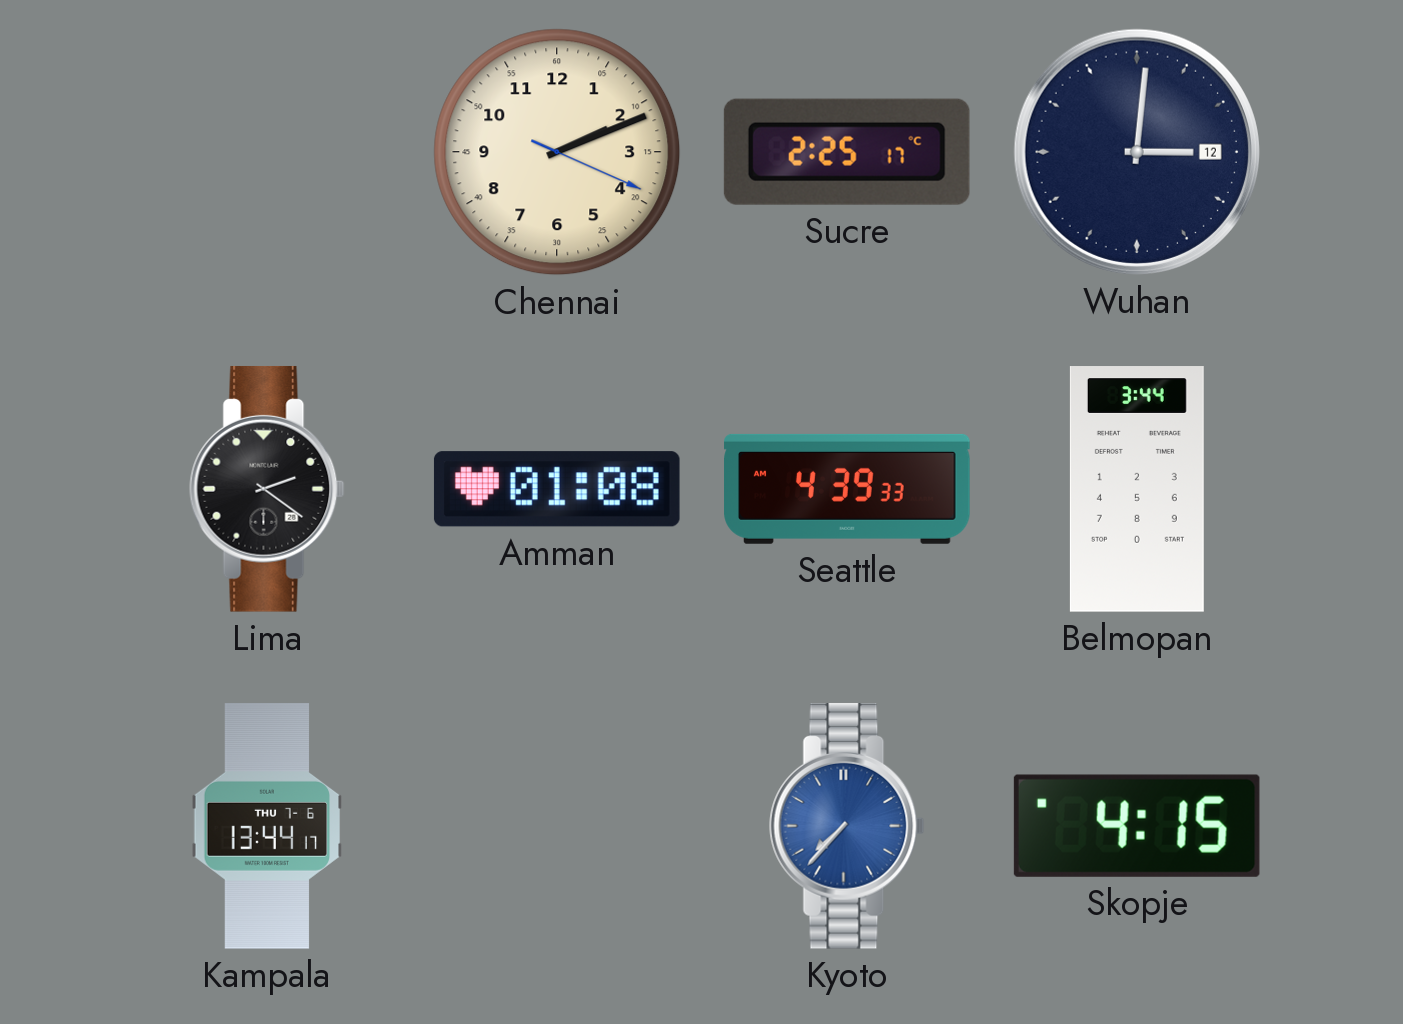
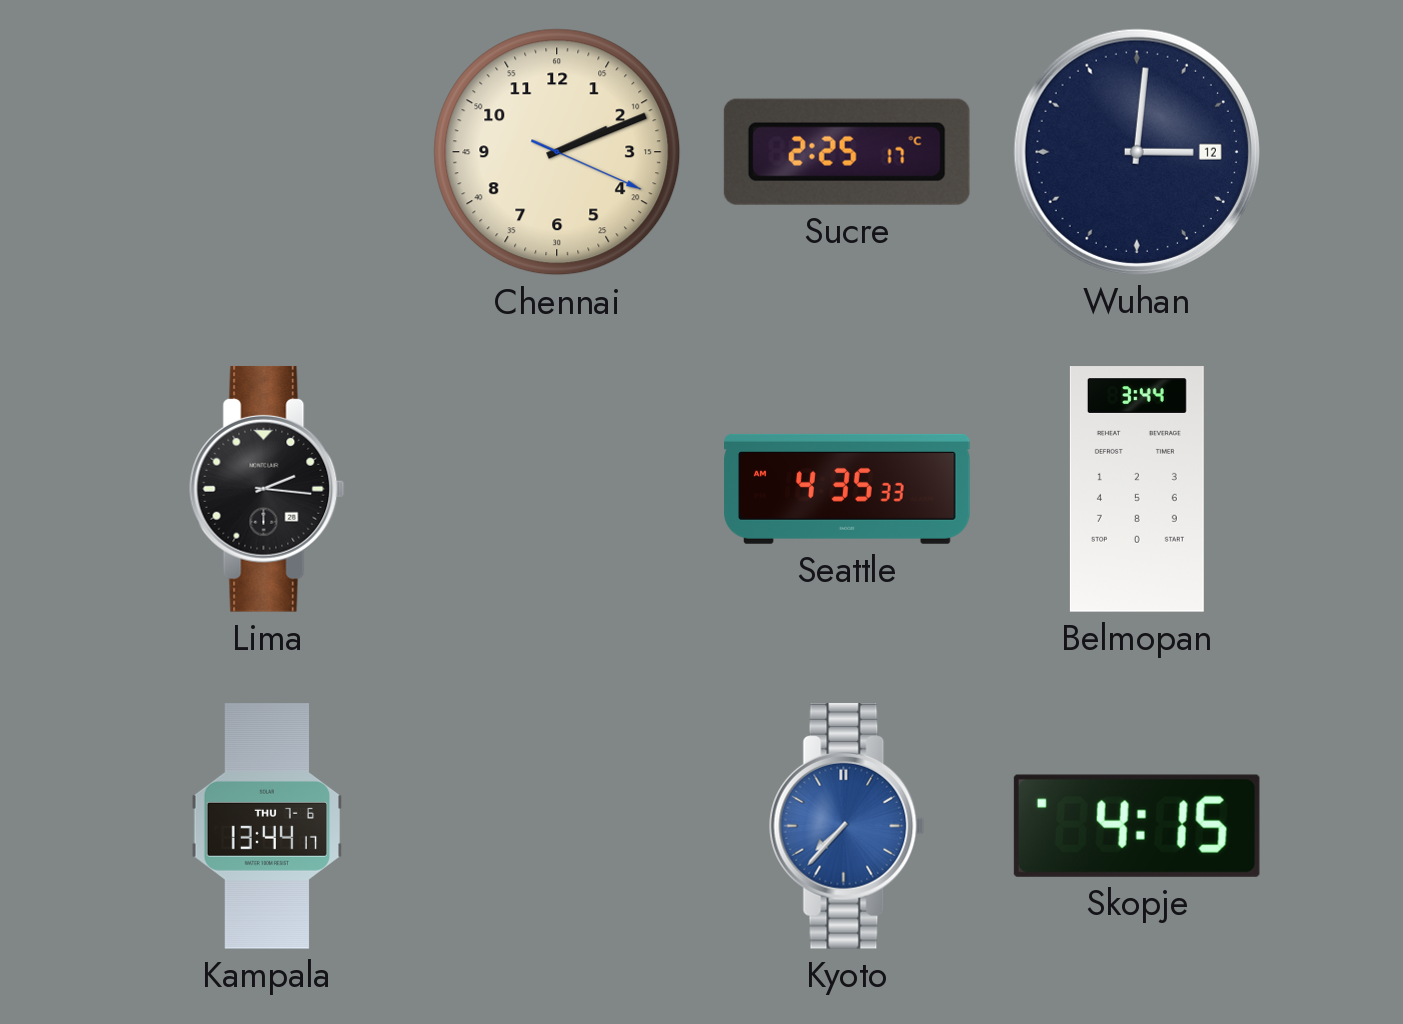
Lima: 2:21 -> 2:16 (267, 489)
Amman: 01:08 -> none (557, 489)
Seattle: 4:39 -> 4:35 (847, 489)
